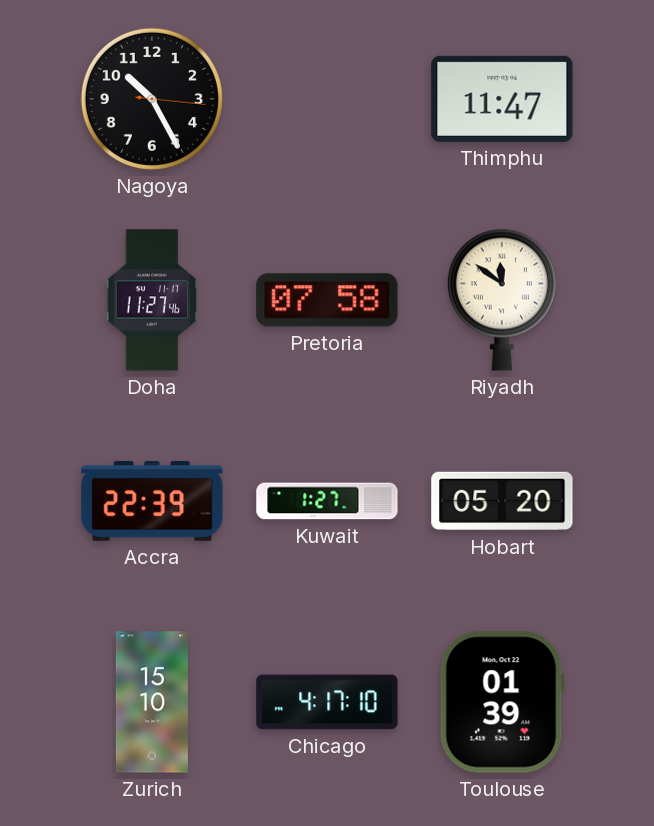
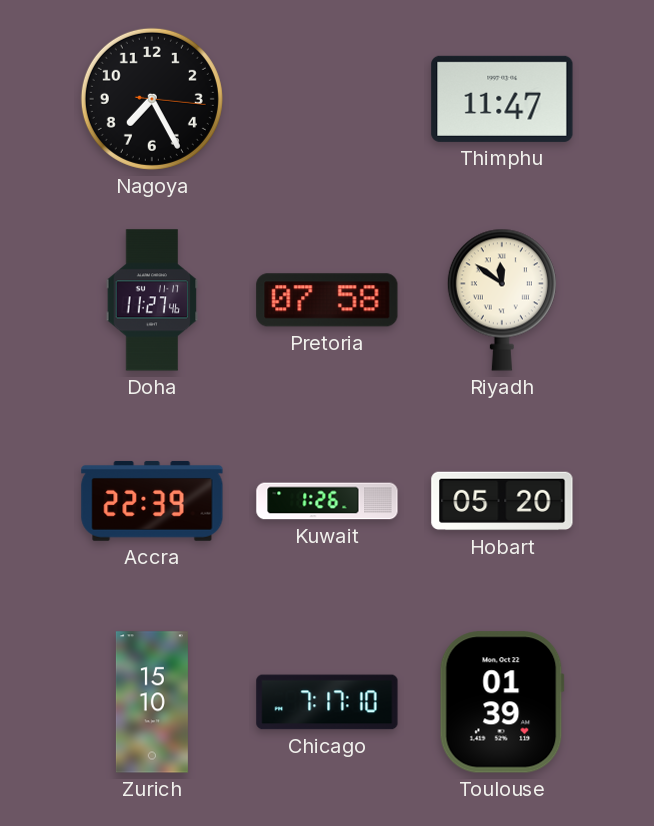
Nagoya: 10:25 -> 7:25 (152, 99)
Kuwait: 1:27 -> 1:26 (327, 501)
Chicago: 4:17 -> 7:17 (327, 702)
